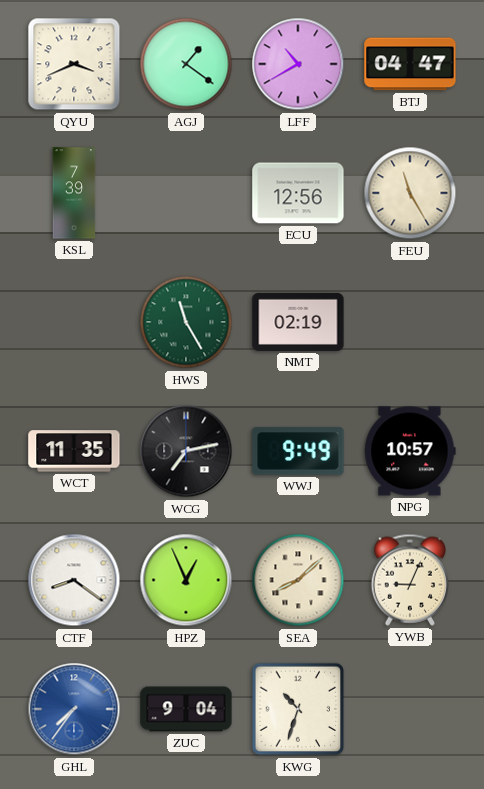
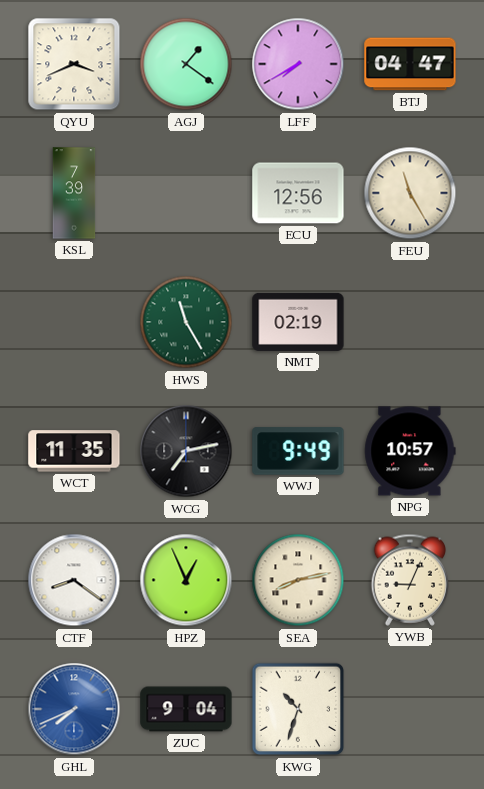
LFF: 10:40 -> 7:40 (298, 64)
SEA: 8:08 -> 8:13 (298, 580)
GHL: 7:36 -> 7:41 (74, 709)
